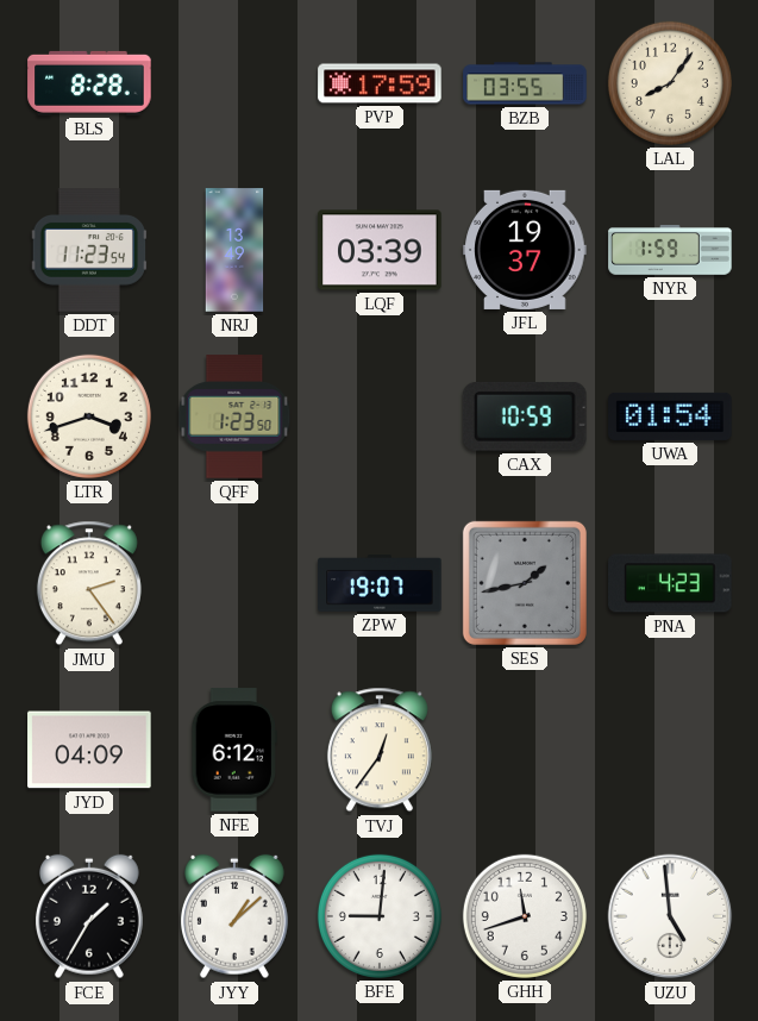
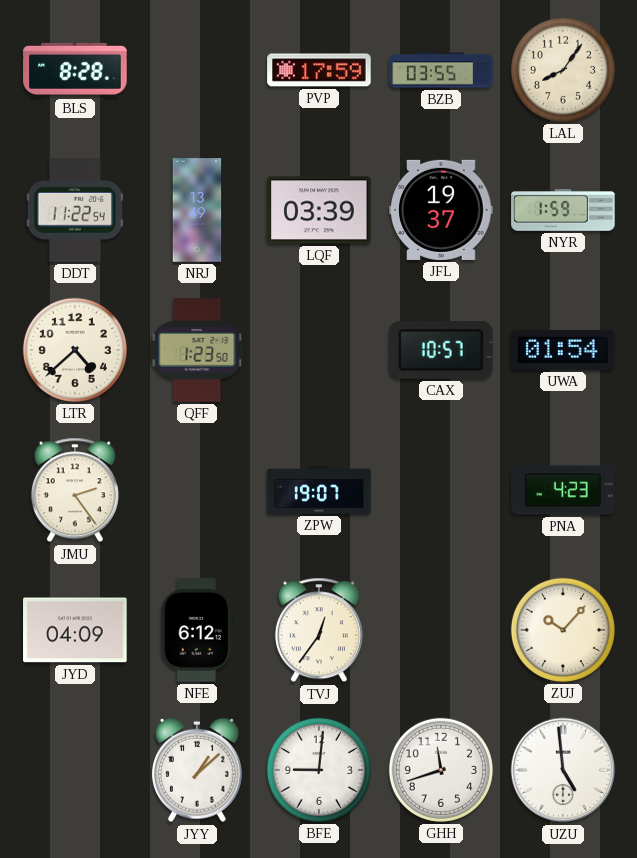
DDT: 11:23 -> 11:22 (75, 210)
LTR: 3:42 -> 4:38 (75, 350)
CAX: 10:59 -> 10:57 (442, 350)
SES: 1:43 -> none (525, 583)
ZUJ: none -> 10:07 (563, 630)
FCE: 1:35 -> none (89, 916)
